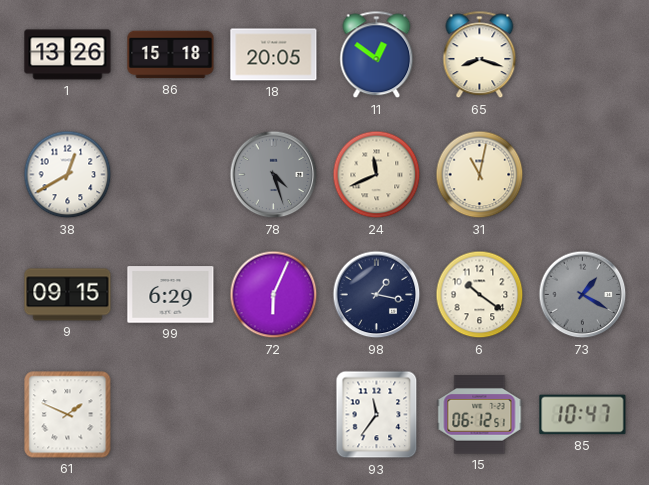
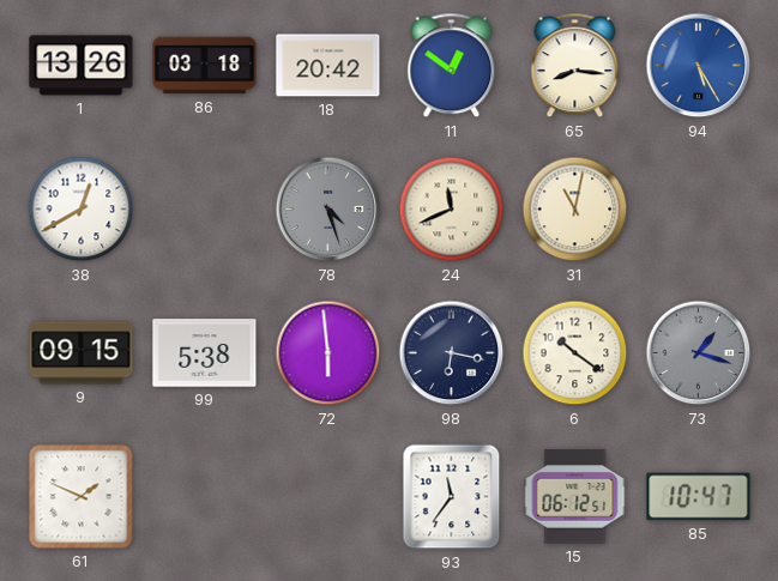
86: 15:18 -> 03:18 (205, 66)
18: 20:05 -> 20:42 (328, 66)
65: 8:18 -> 8:16 (575, 66)
94: none -> 5:25 (699, 66)
99: 6:29 -> 5:38 (205, 353)
72: 6:04 -> 5:59 (328, 353)
98: 1:17 -> 6:17 (452, 353)
73: 1:20 -> 1:18 (699, 353)
